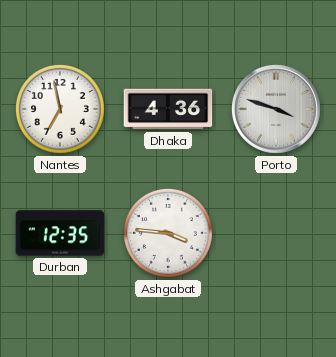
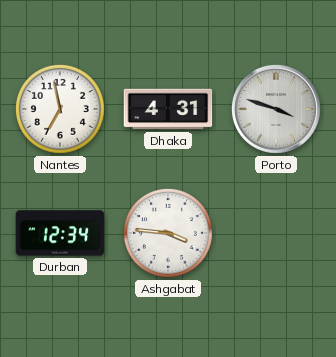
Dhaka: 4:36 -> 4:31 (168, 109)
Durban: 12:35 -> 12:34 (60, 233)
